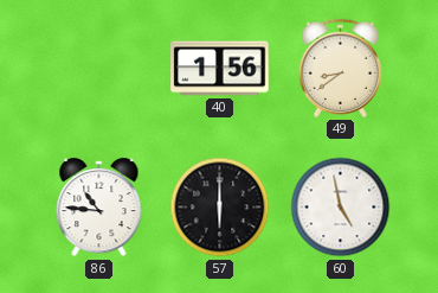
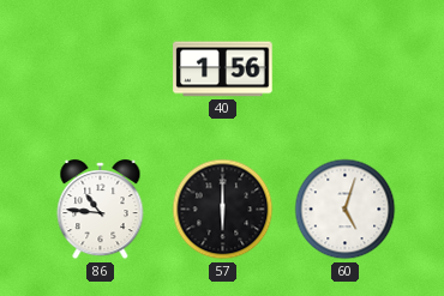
49: 8:39 -> none (340, 68)
60: 4:58 -> 5:03 (346, 210)
